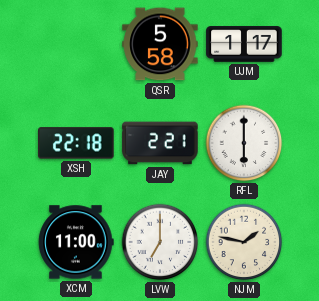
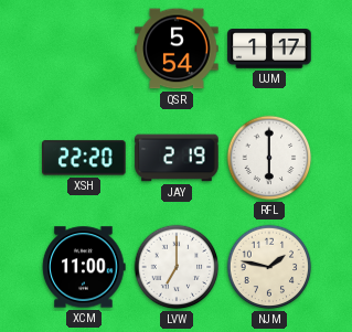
QSR: 5:58 -> 5:54 (177, 49)
XSH: 22:18 -> 22:20 (84, 158)
JAY: 2:21 -> 2:19 (177, 158)
